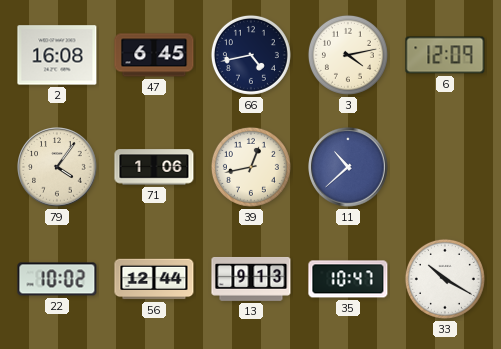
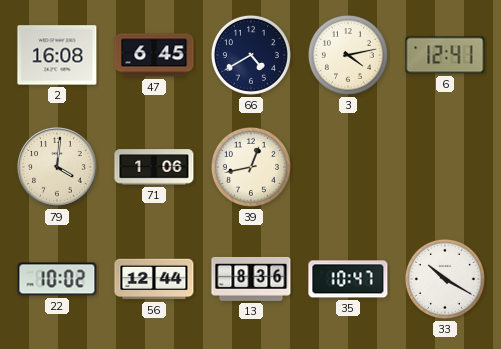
66: 4:43 -> 4:40 (251, 55)
6: 12:09 -> 12:41 (445, 55)
79: 4:06 -> 4:01 (57, 167)
11: 10:38 -> none (348, 167)
13: 9:13 -> 8:36 (251, 279)
